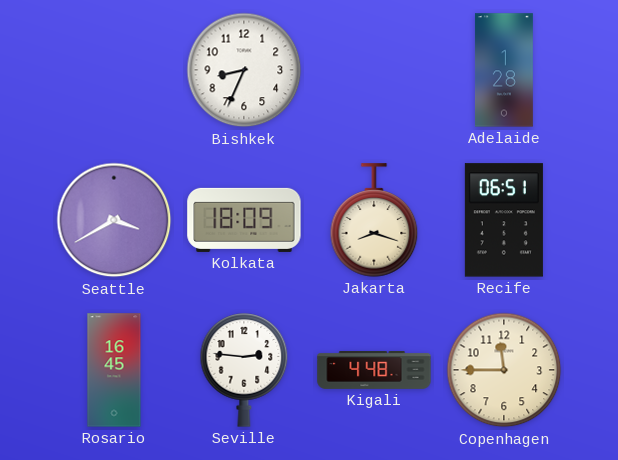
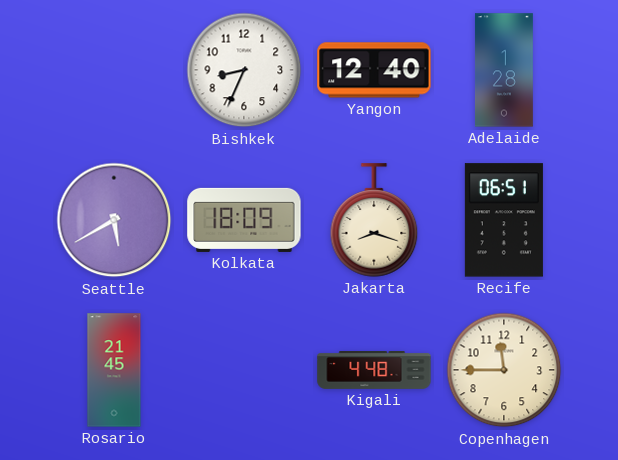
Yangon: none -> 12:40 (374, 70)
Seattle: 3:40 -> 5:40 (114, 220)
Rosario: 16:45 -> 21:45 (114, 370)
Seville: 2:46 -> none (244, 370)
